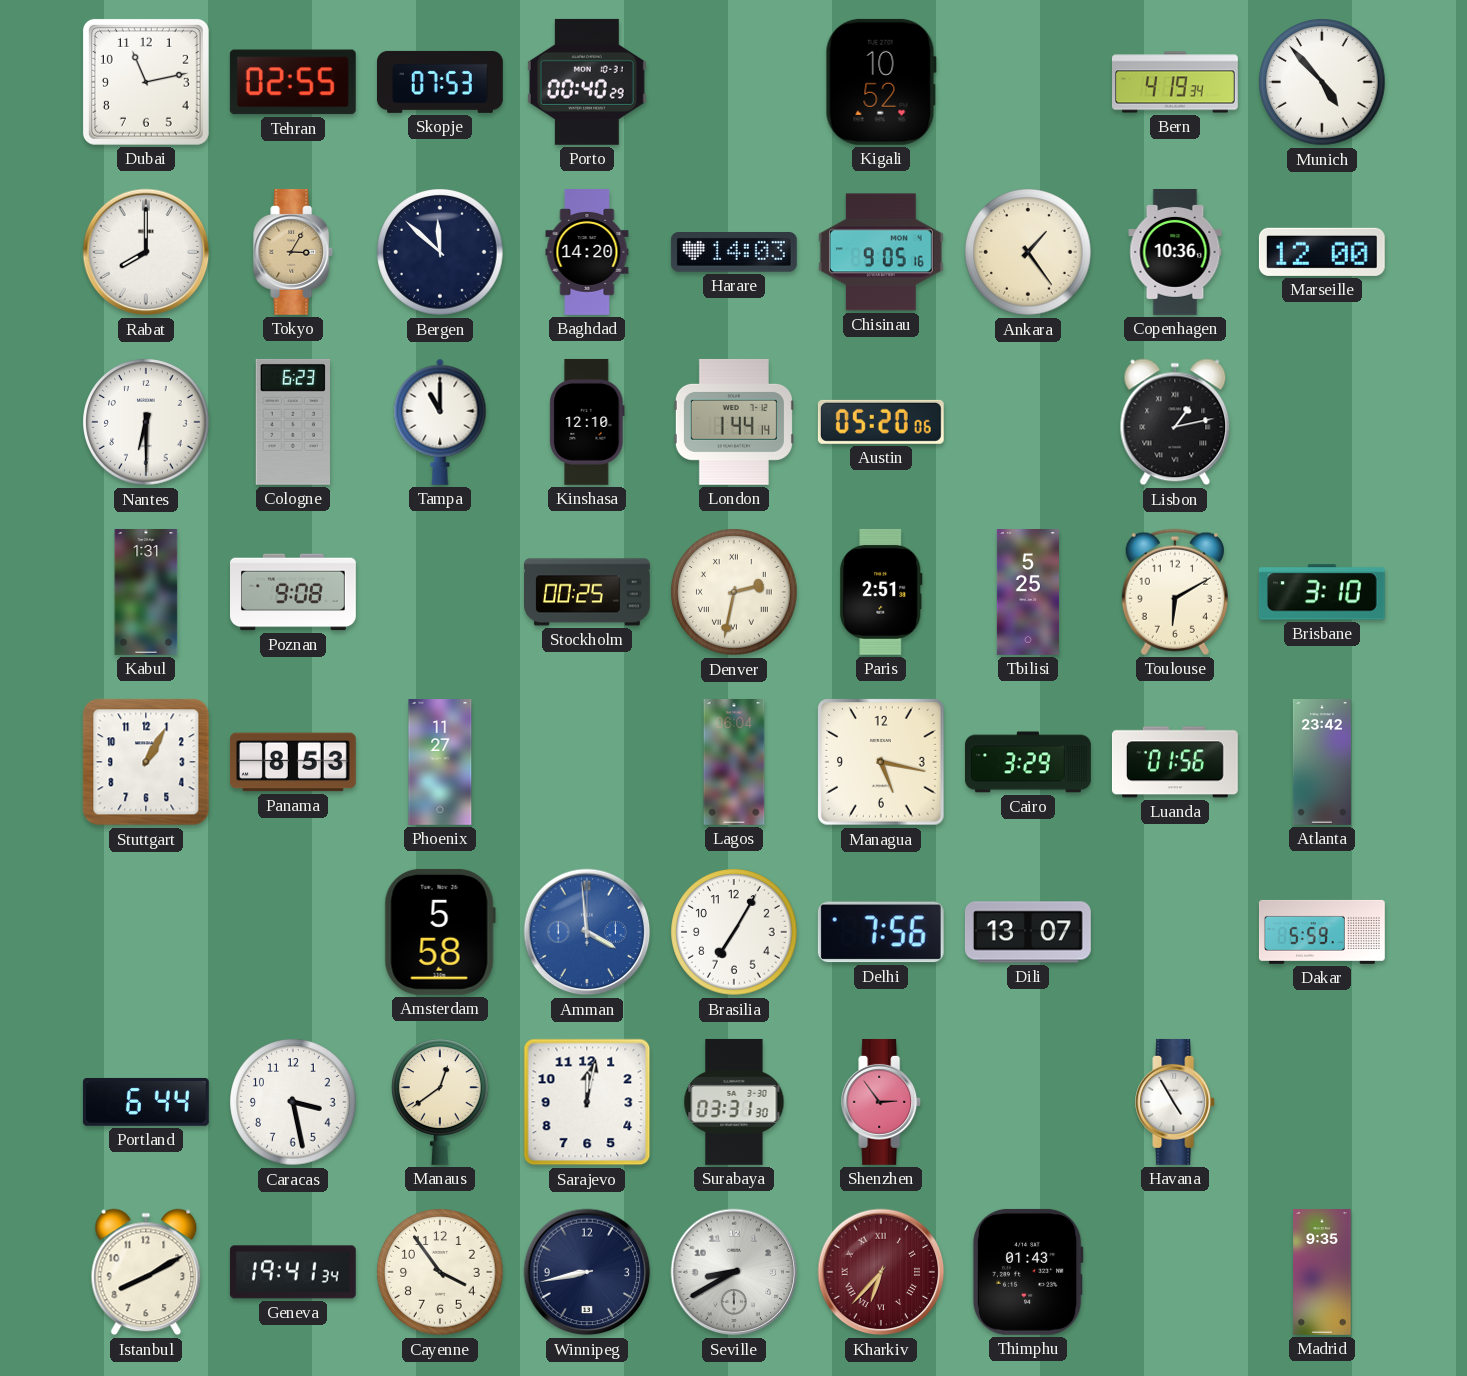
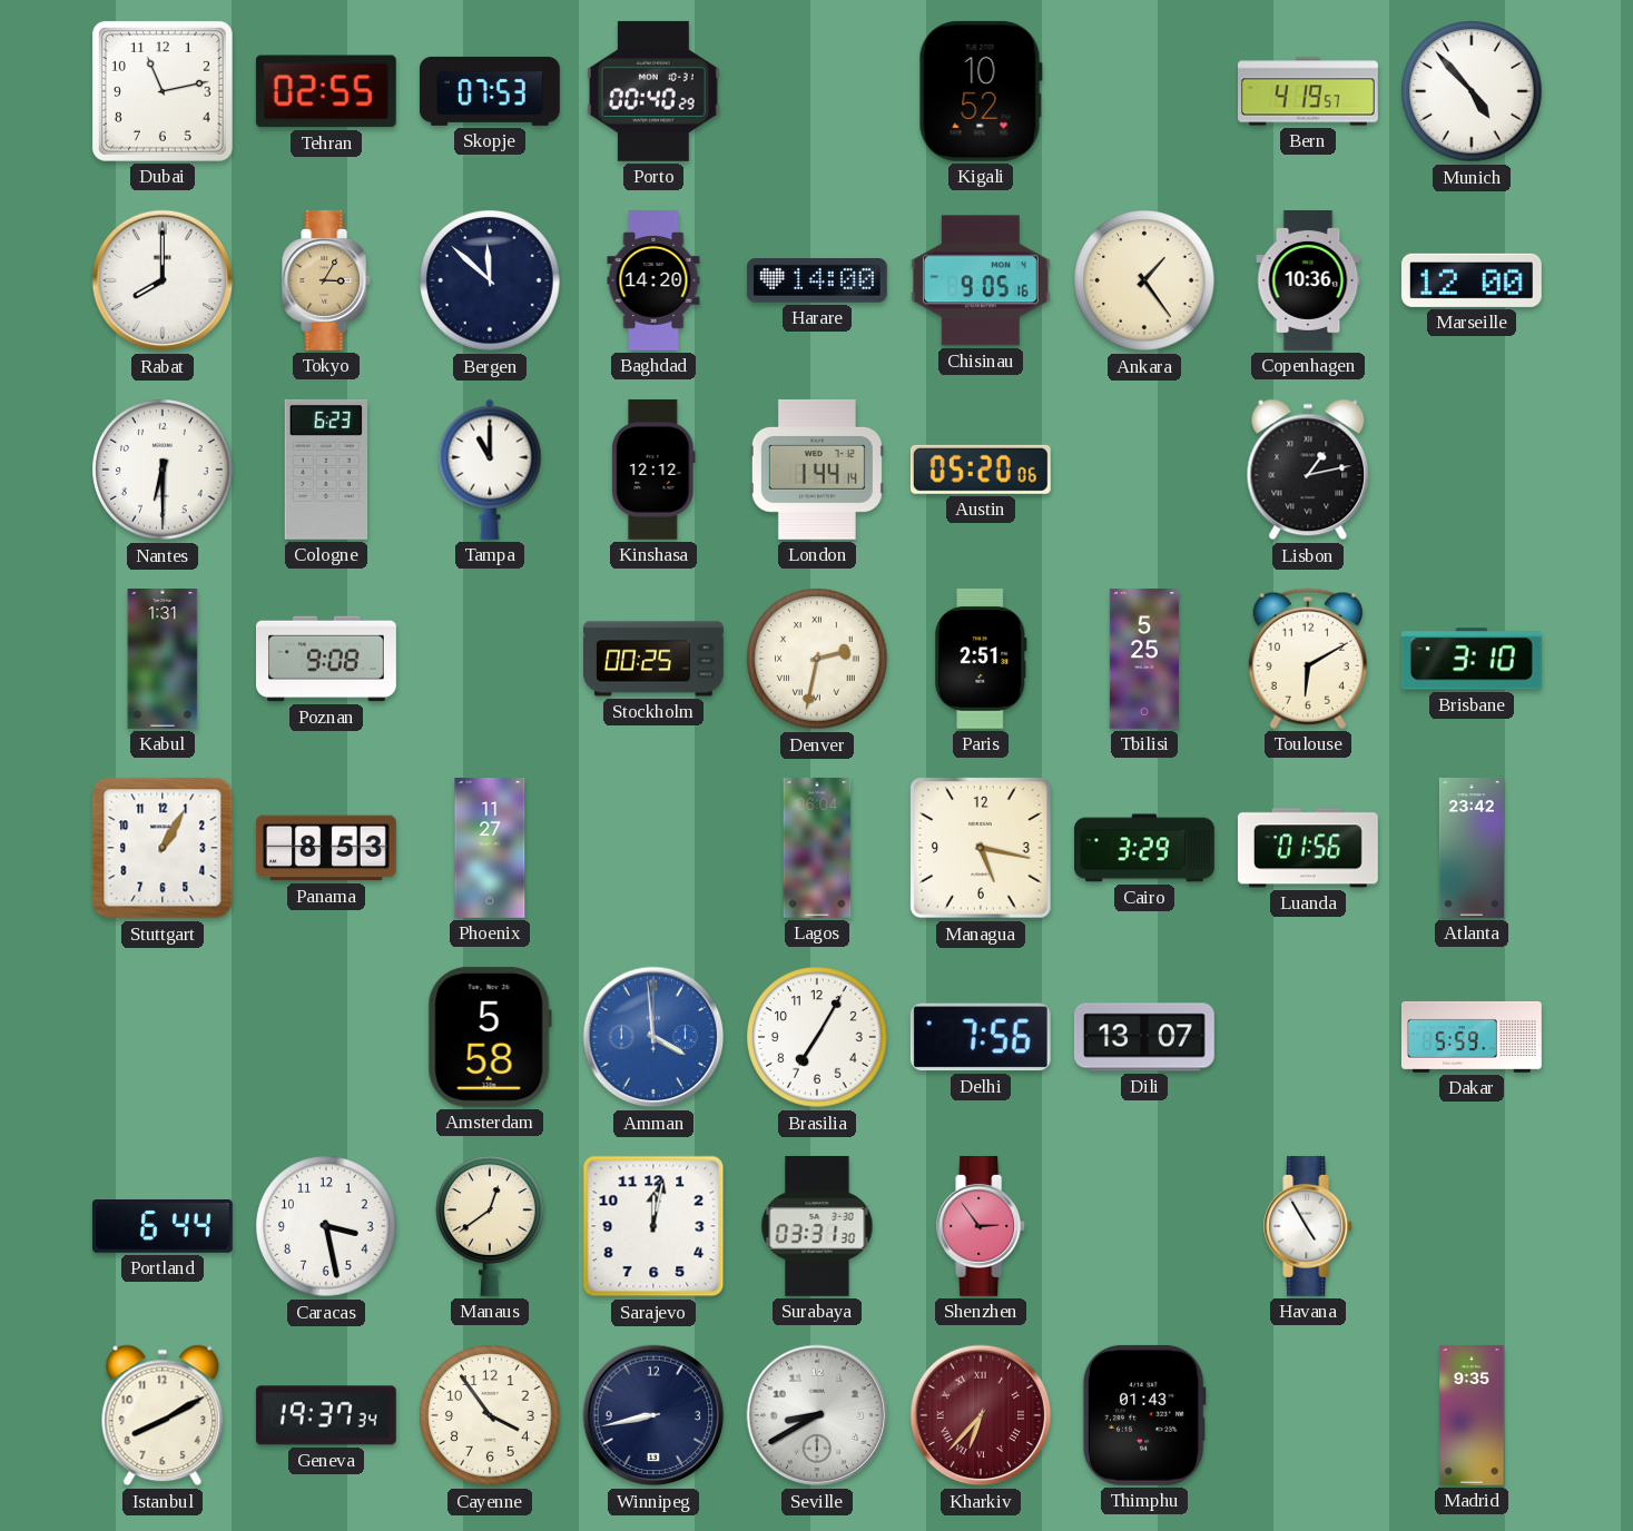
Bern: 4:19:34 -> 4:19:57 (1309, 91)
Harare: 14:03 -> 14:00 (817, 281)
Kinshasa: 12:10 -> 12:12 (653, 470)
Geneva: 19:41 -> 19:37 (326, 1415)
